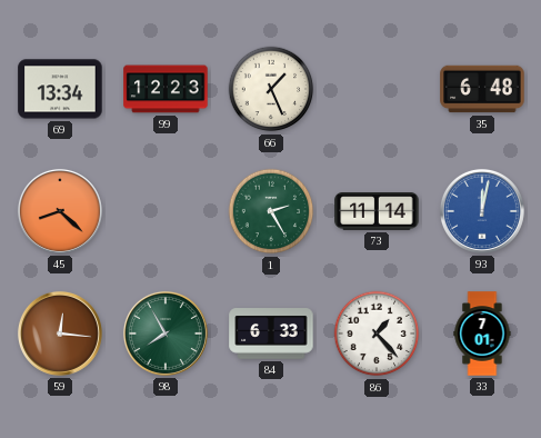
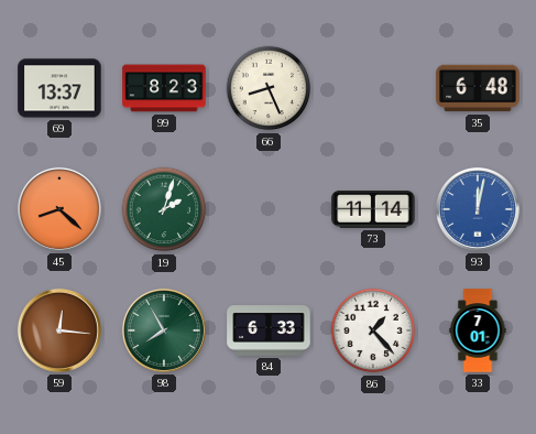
69: 13:34 -> 13:37 (59, 88)
99: 12:23 -> 8:23 (164, 88)
66: 1:26 -> 8:26 (269, 88)
19: none -> 2:03 (164, 209)
1: 2:25 -> none (271, 211)
